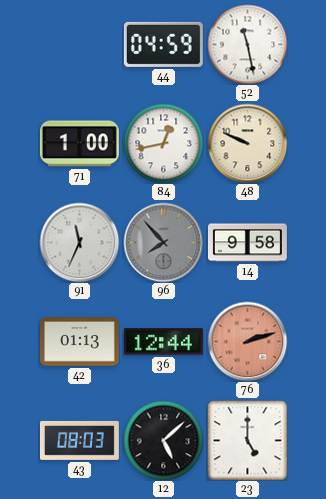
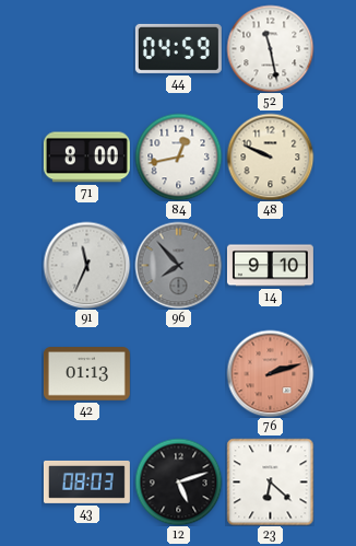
71: 1:00 -> 8:00 (86, 158)
14: 9:58 -> 9:10 (270, 266)
36: 12:44 -> none (163, 342)
12: 5:08 -> 5:12 (178, 481)
23: 5:00 -> 6:22 (270, 481)
